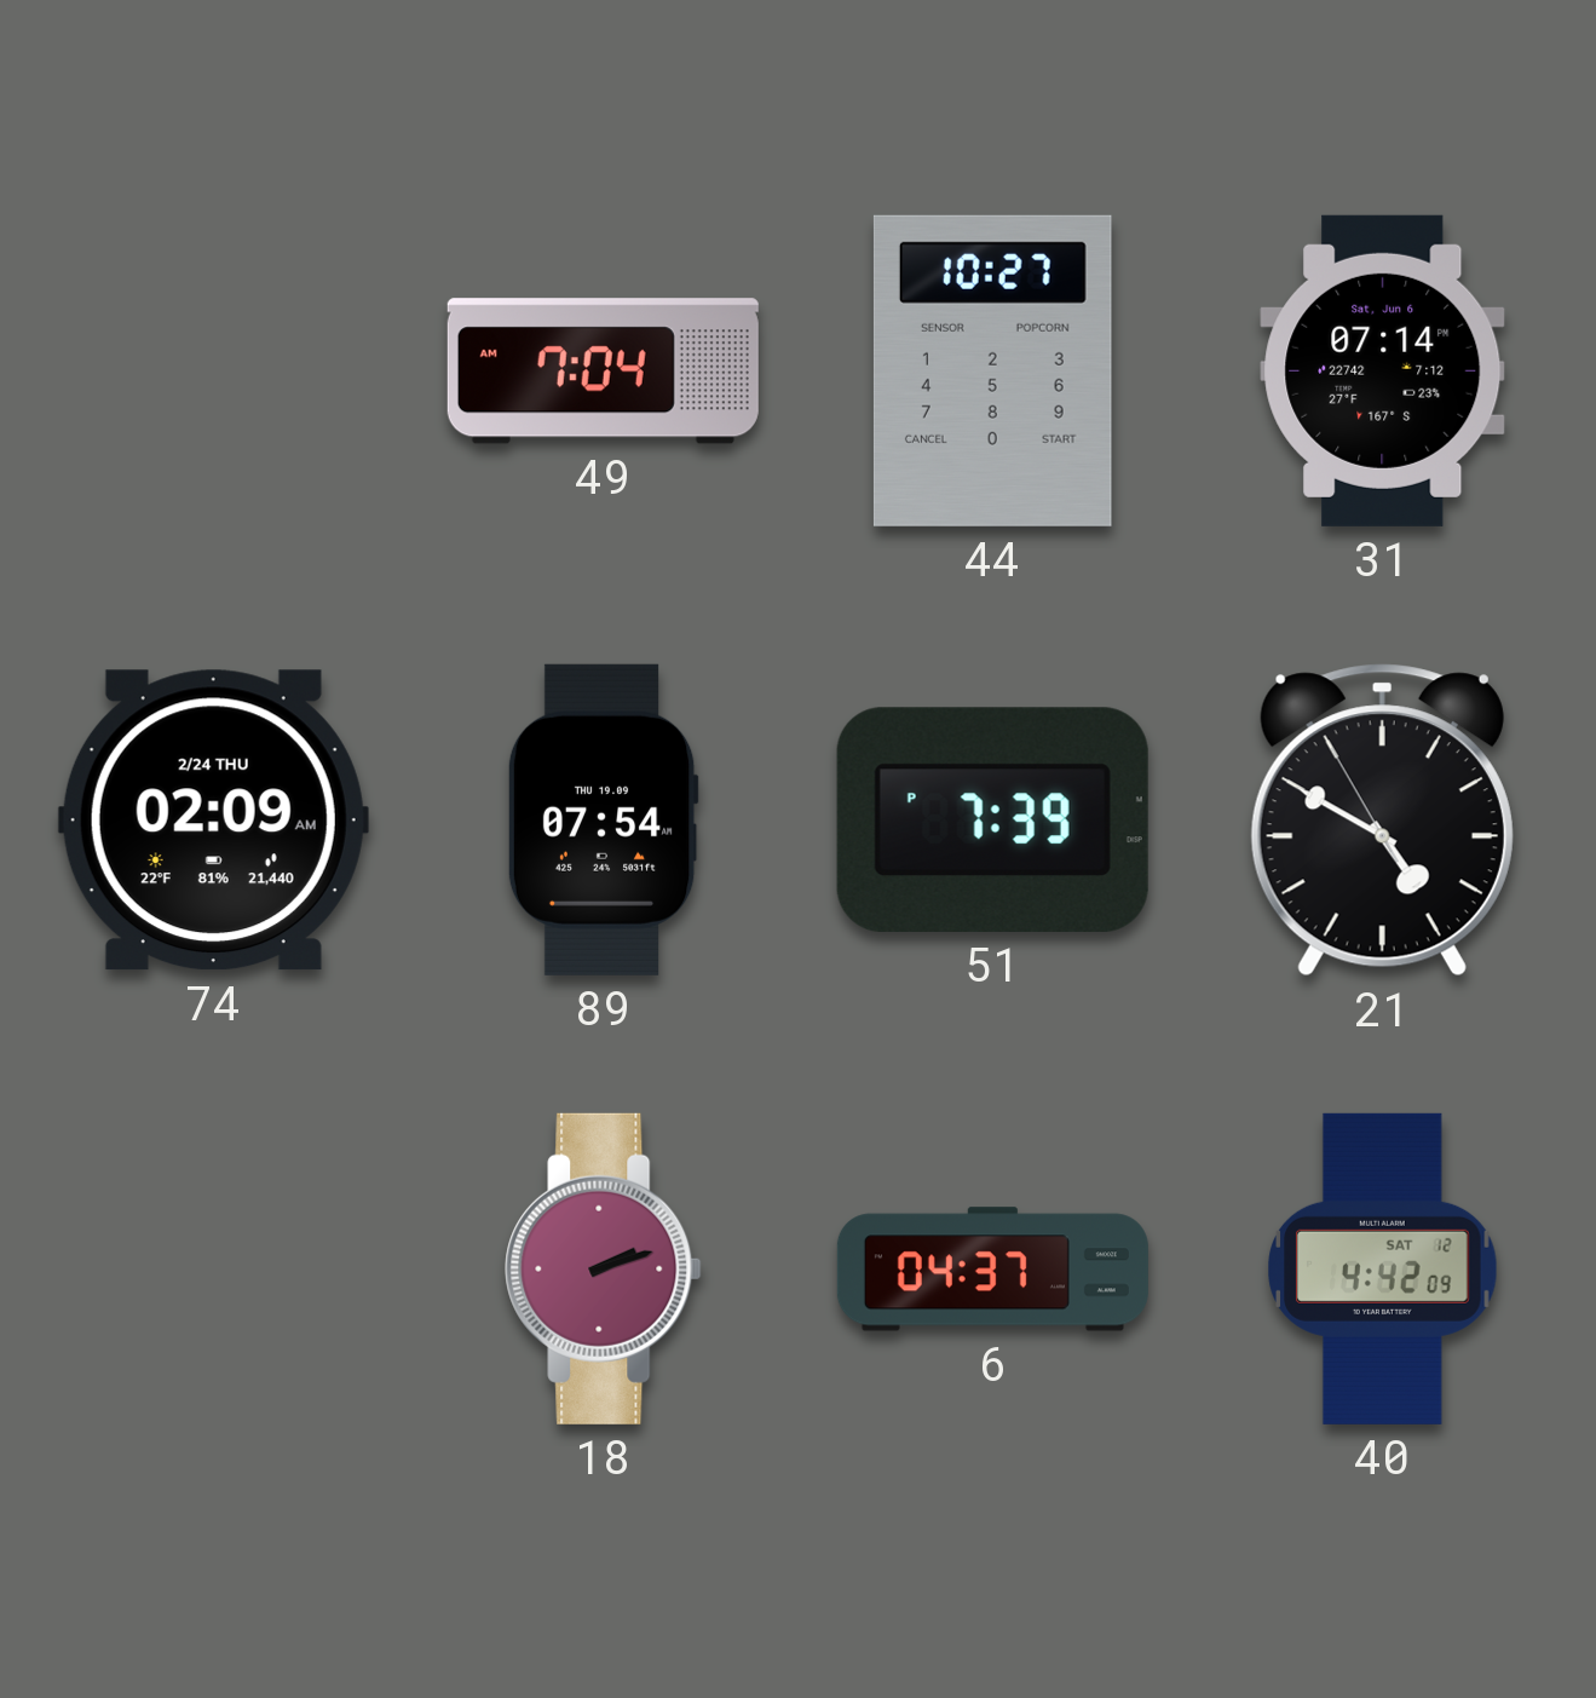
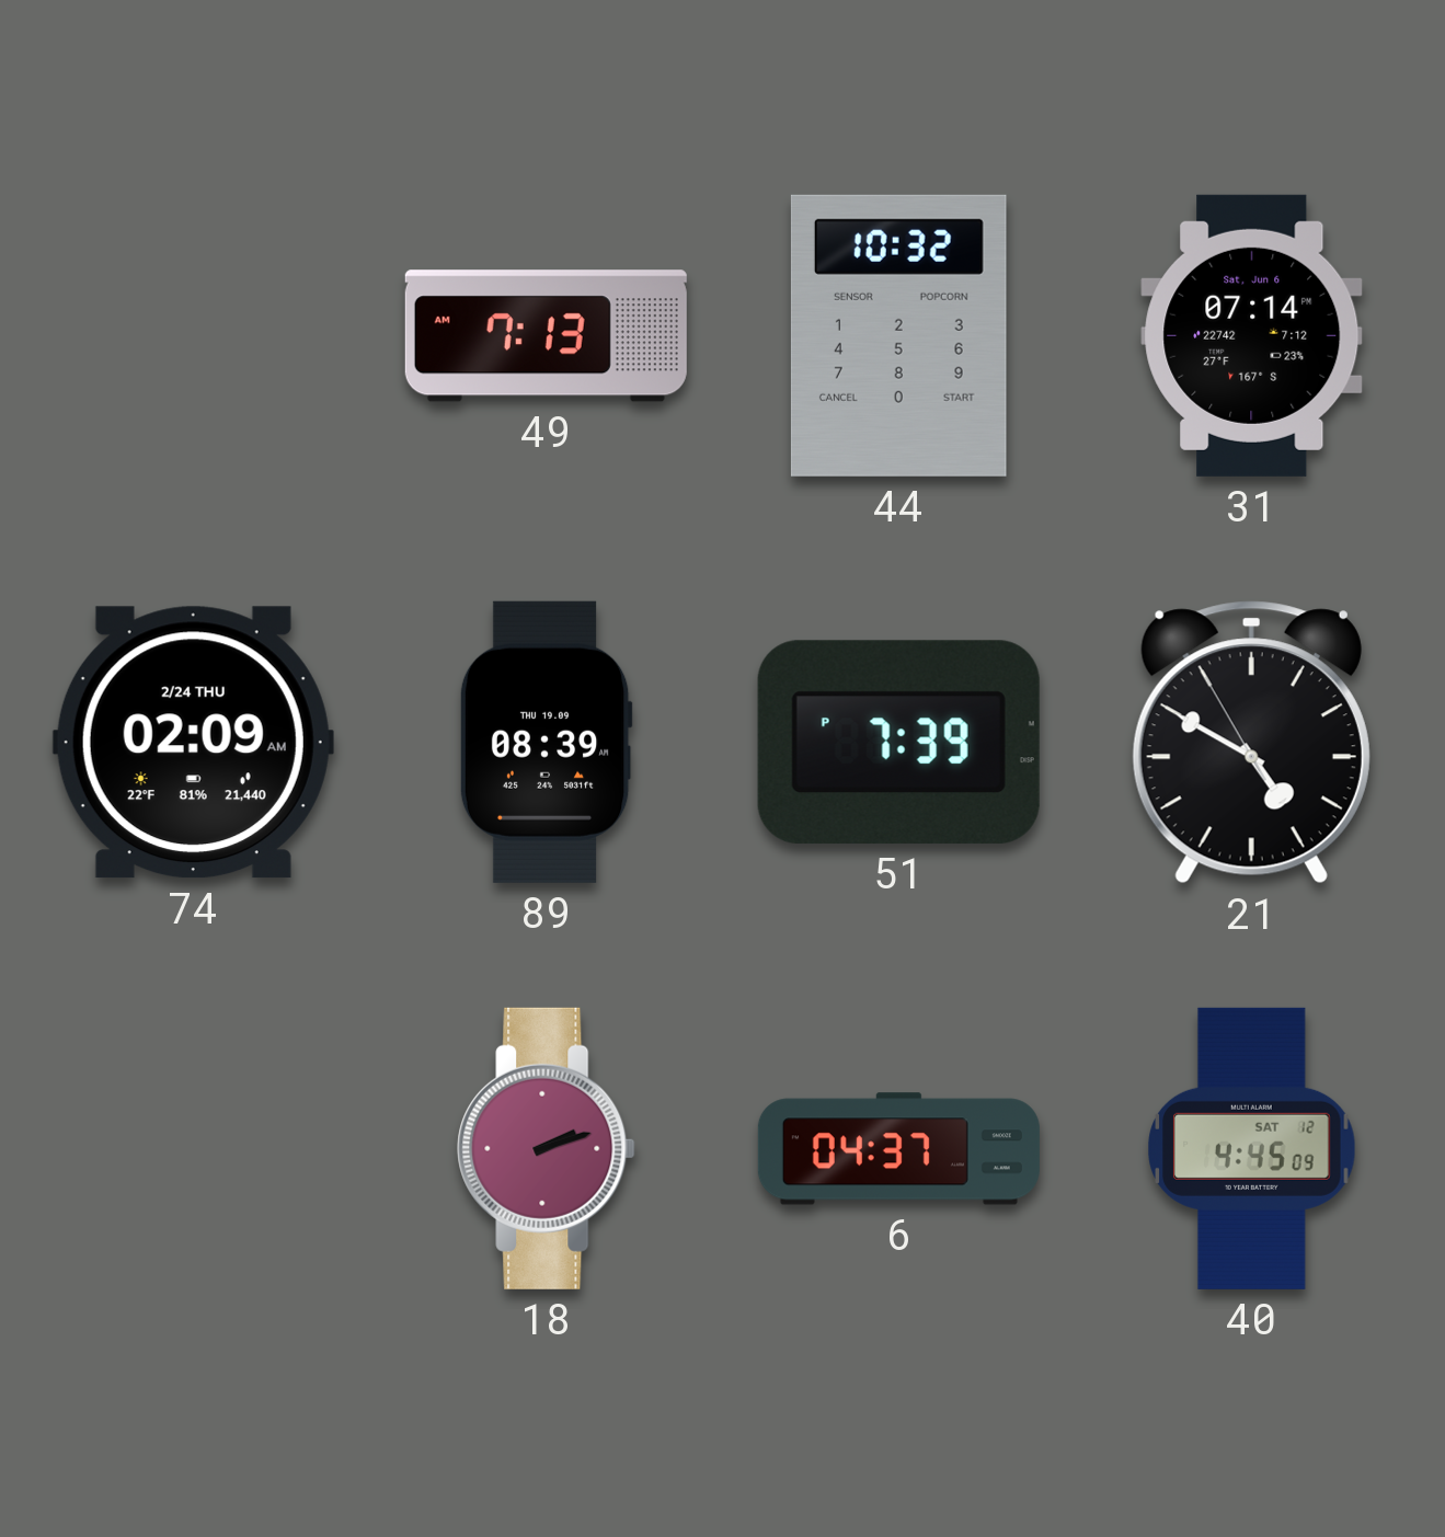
49: 7:04 -> 7:13 (546, 336)
44: 10:27 -> 10:32 (898, 335)
89: 07:54 -> 08:39 (546, 742)
40: 4:42 -> 4:45 (1252, 1148)
